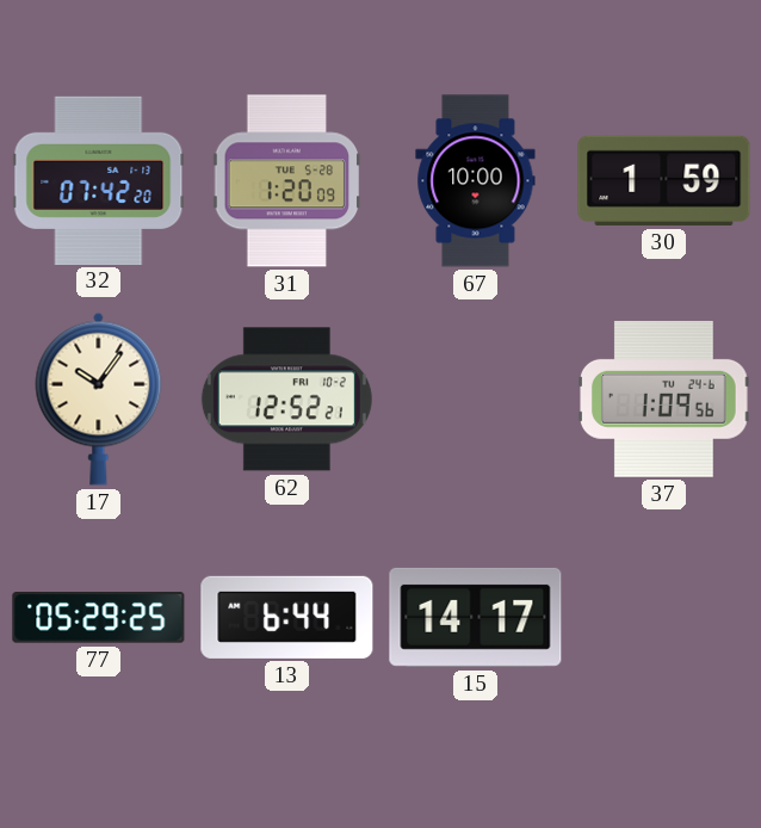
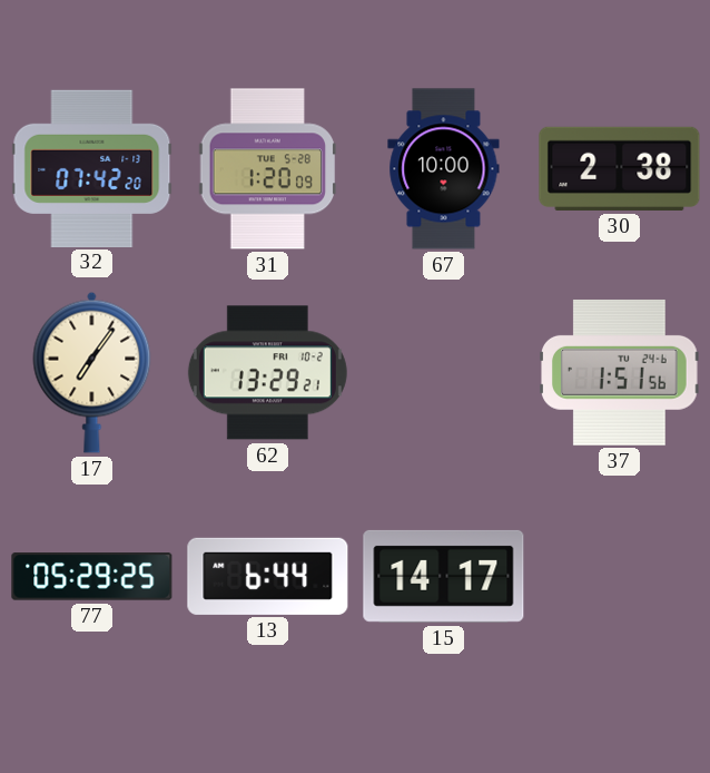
30: 1:59 -> 2:38 (620, 168)
17: 10:06 -> 7:06 (92, 372)
62: 12:52 -> 13:29 (267, 373)
37: 1:09 -> 1:51 (620, 372)
